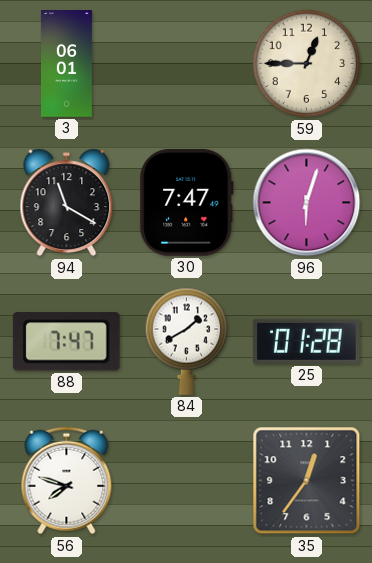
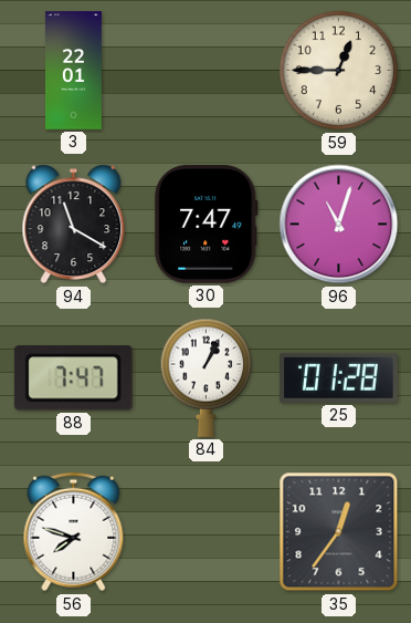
3: 06:01 -> 22:01 (73, 71)
96: 6:03 -> 11:03 (339, 225)
84: 1:40 -> 1:04 (207, 377)
